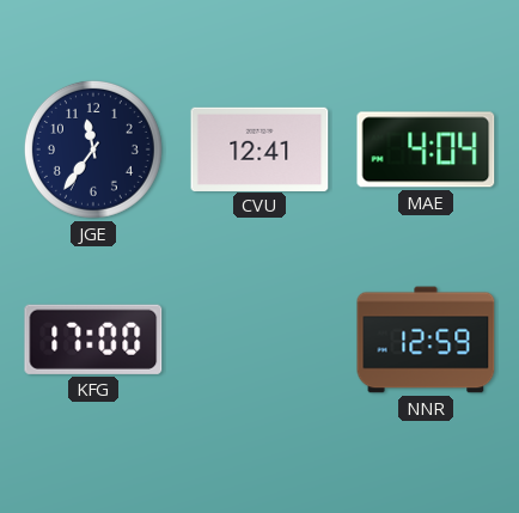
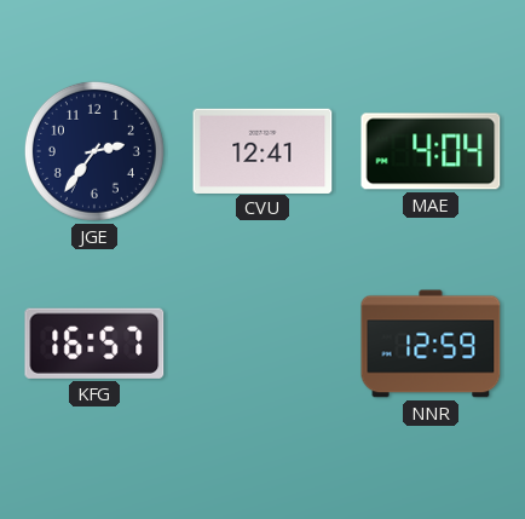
JGE: 11:36 -> 2:36 (94, 151)
KFG: 17:00 -> 16:57 (94, 344)
